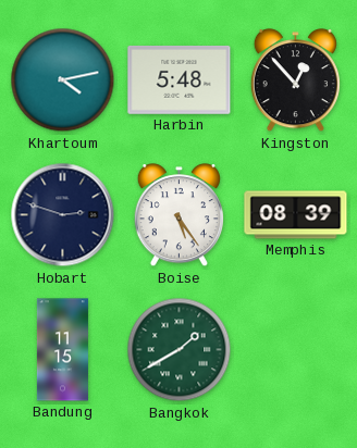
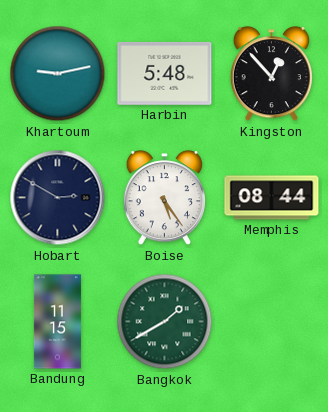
Khartoum: 4:13 -> 9:13 (58, 74)
Hobart: 2:48 -> 2:50 (58, 198)
Memphis: 08:39 -> 08:44 (272, 198)
